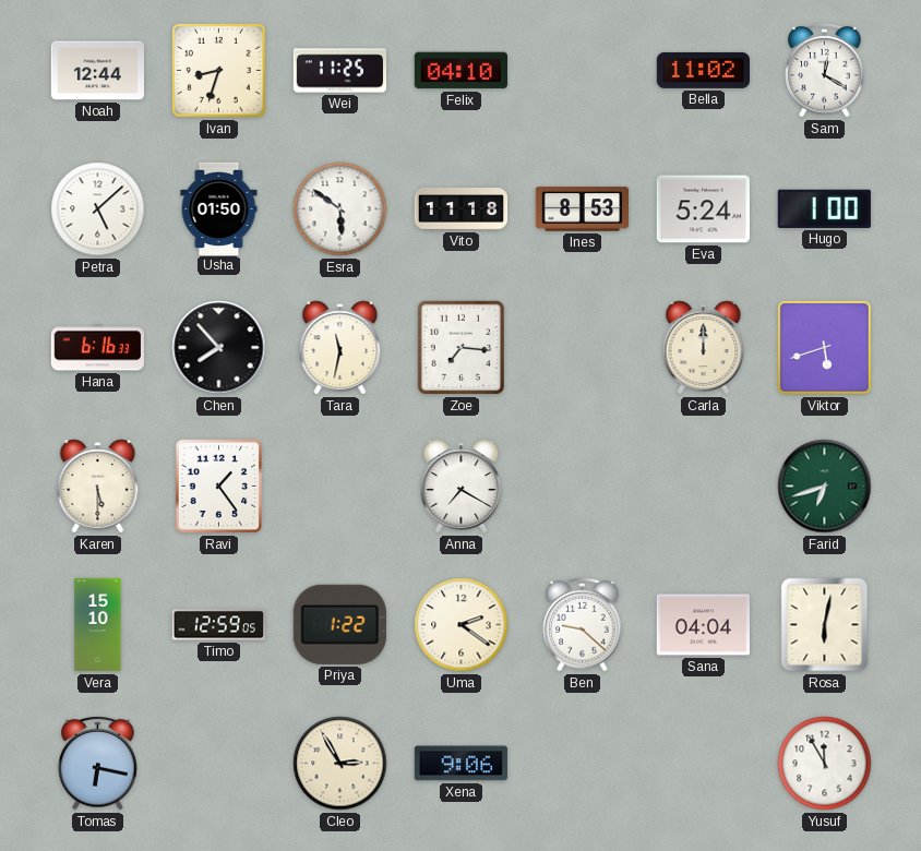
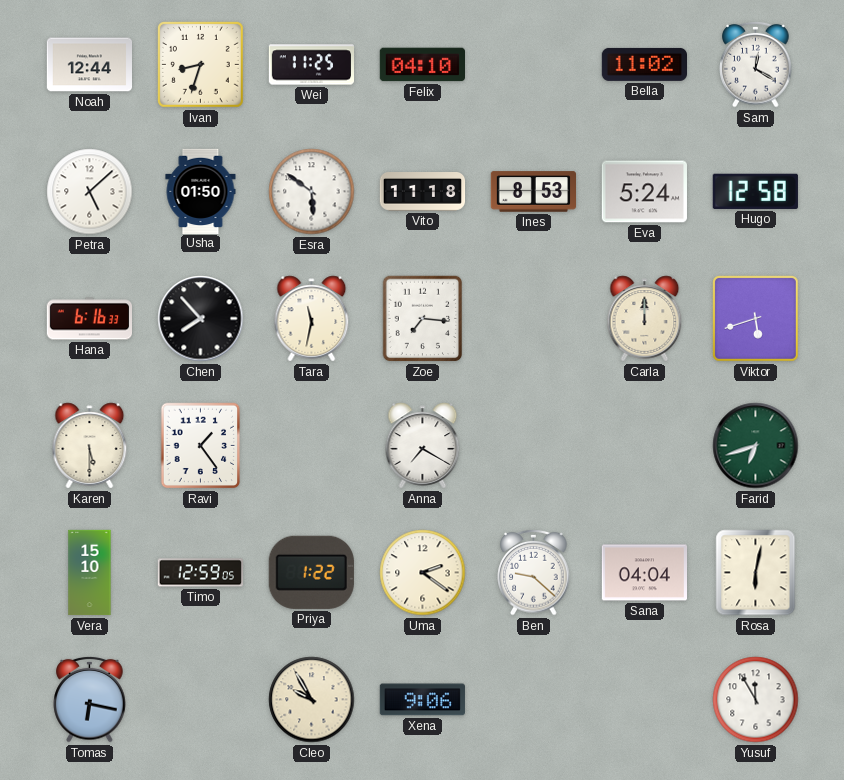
Hugo: 1:00 -> 12:58 (755, 191)
Cleo: 2:55 -> 9:55 (312, 700)
